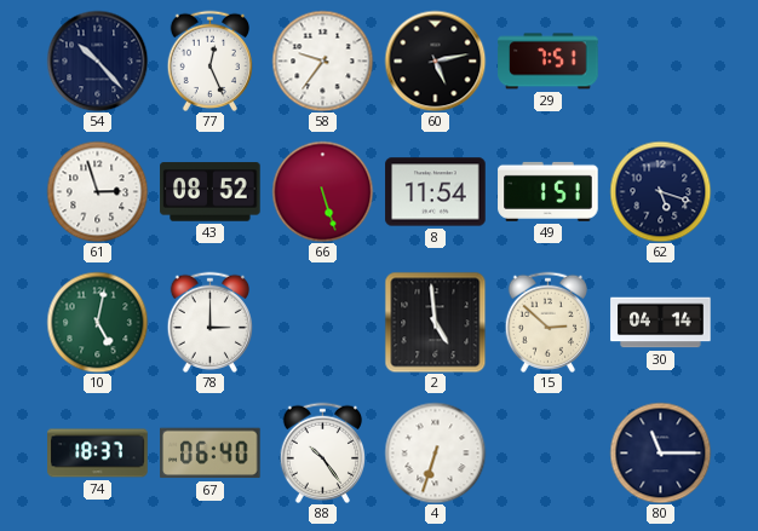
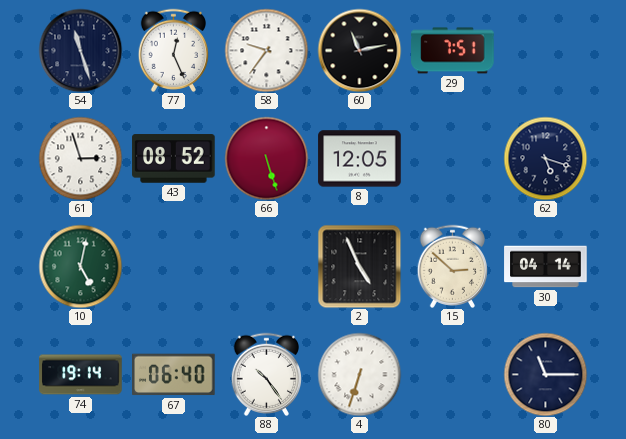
54: 10:23 -> 11:27 (80, 50)
60: 5:13 -> 11:13 (359, 50)
8: 11:54 -> 12:05 (360, 159)
49: 1:51 -> none (549, 191)
78: 3:00 -> none (209, 322)
2: 4:59 -> 4:56 (359, 266)
74: 18:37 -> 19:14 (81, 375)
